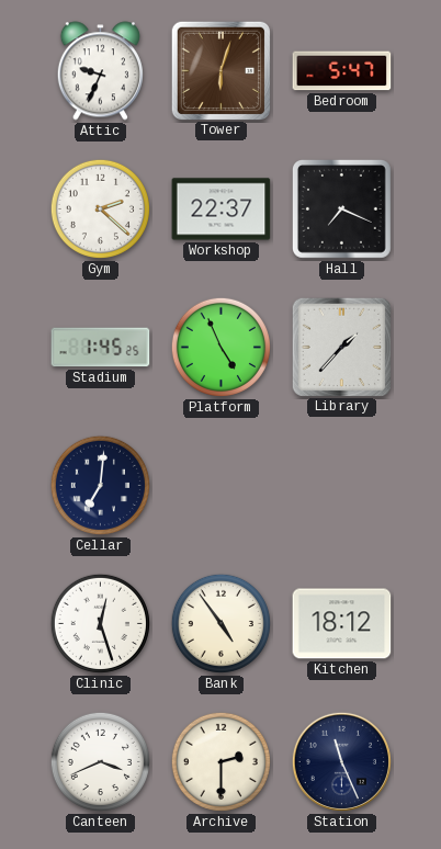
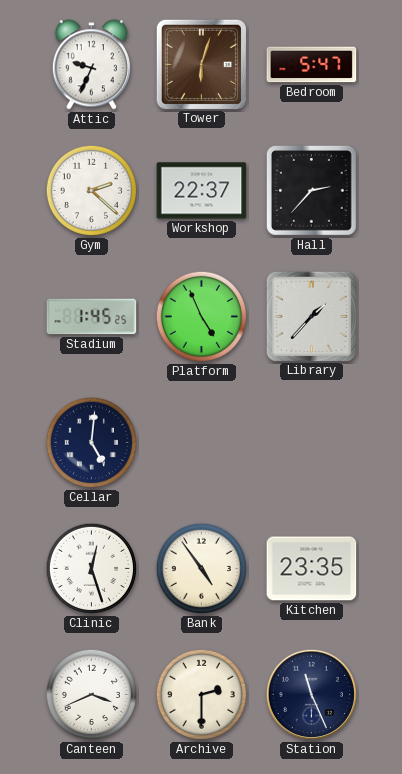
Hall: 7:19 -> 2:37 (311, 190)
Cellar: 7:01 -> 5:01 (91, 442)
Kitchen: 18:12 -> 23:35 (312, 569)
